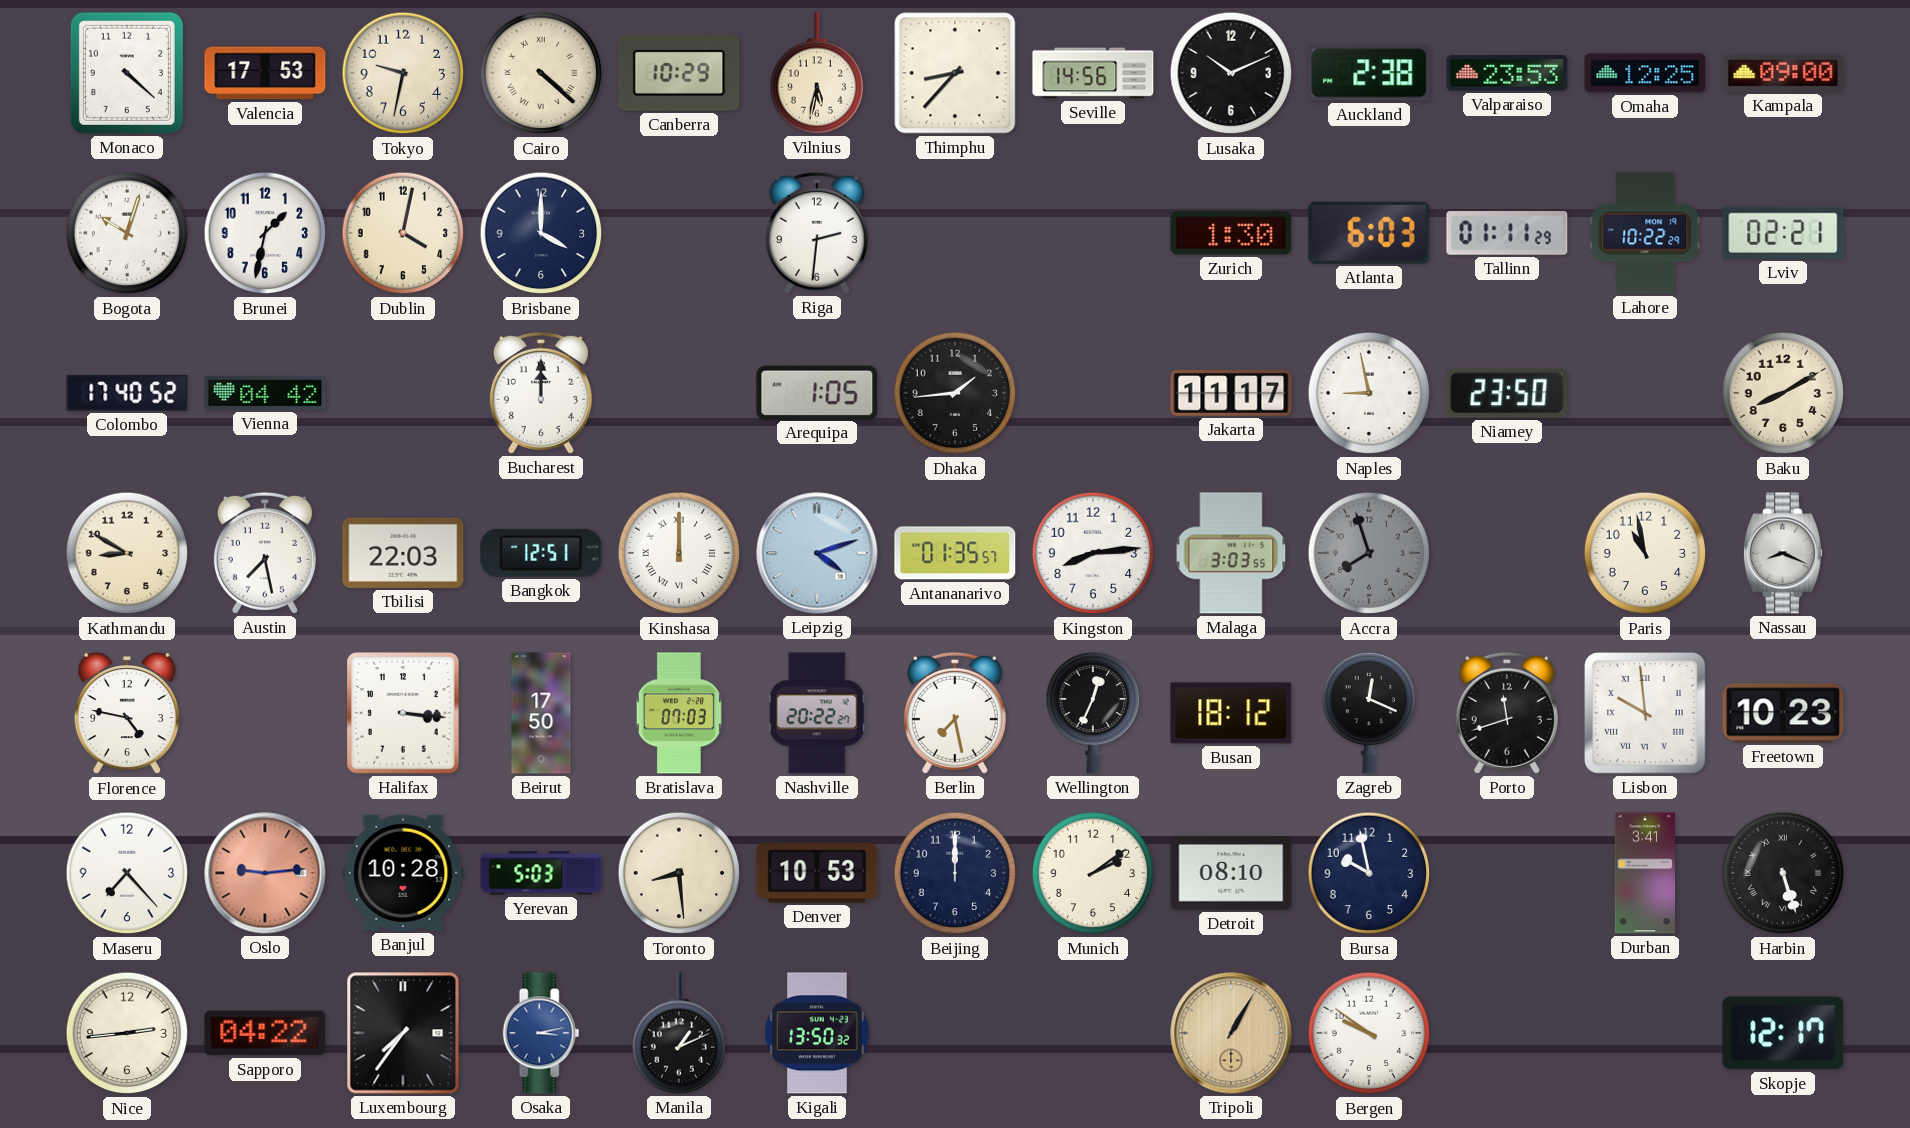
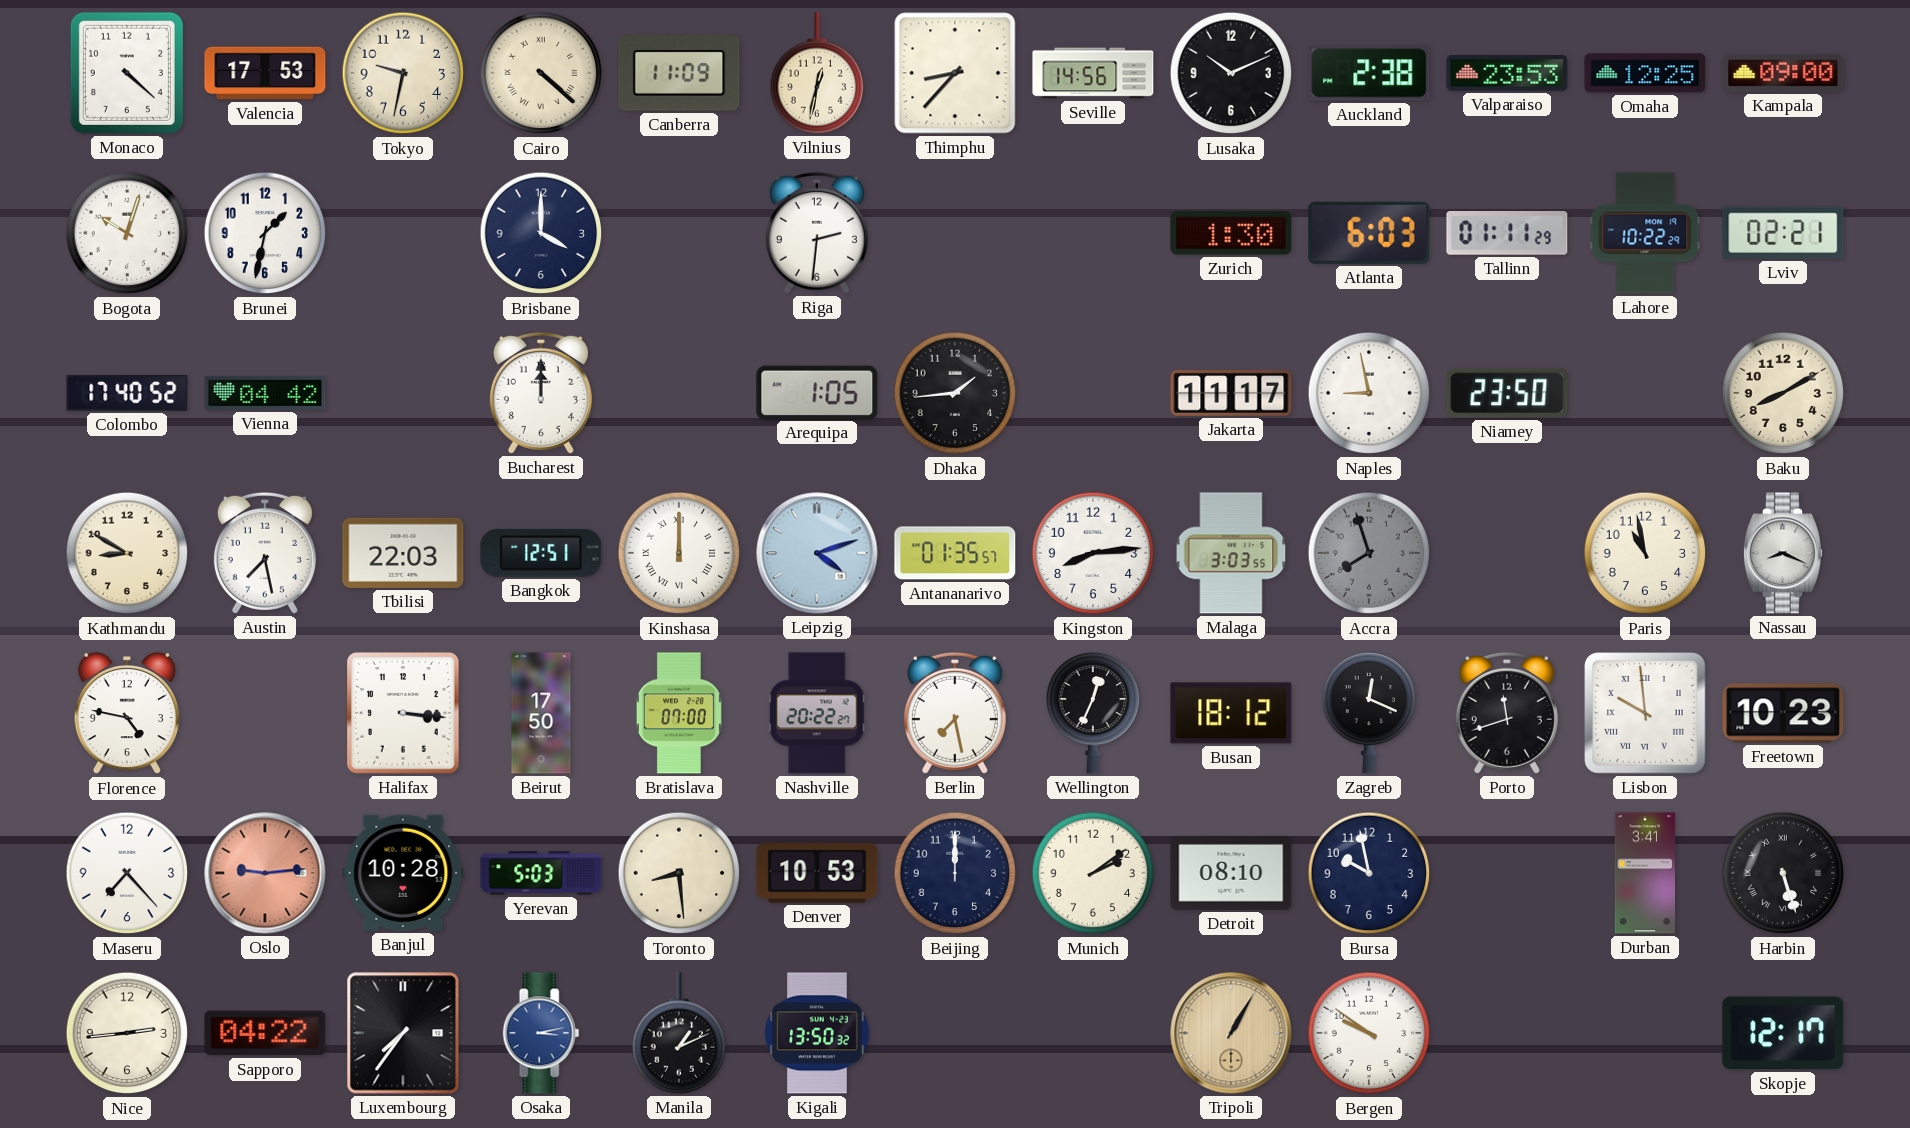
Canberra: 10:29 -> 11:09 (679, 73)
Vilnius: 5:32 -> 12:32 (817, 73)
Dublin: 4:02 -> none (403, 233)
Bratislava: 07:03 -> 07:00 (679, 713)
